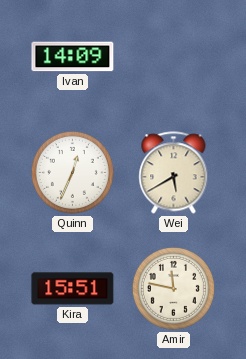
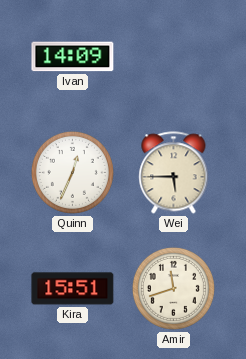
Wei: 5:40 -> 5:45 (174, 173)
Amir: 11:47 -> 11:42 (173, 288)
